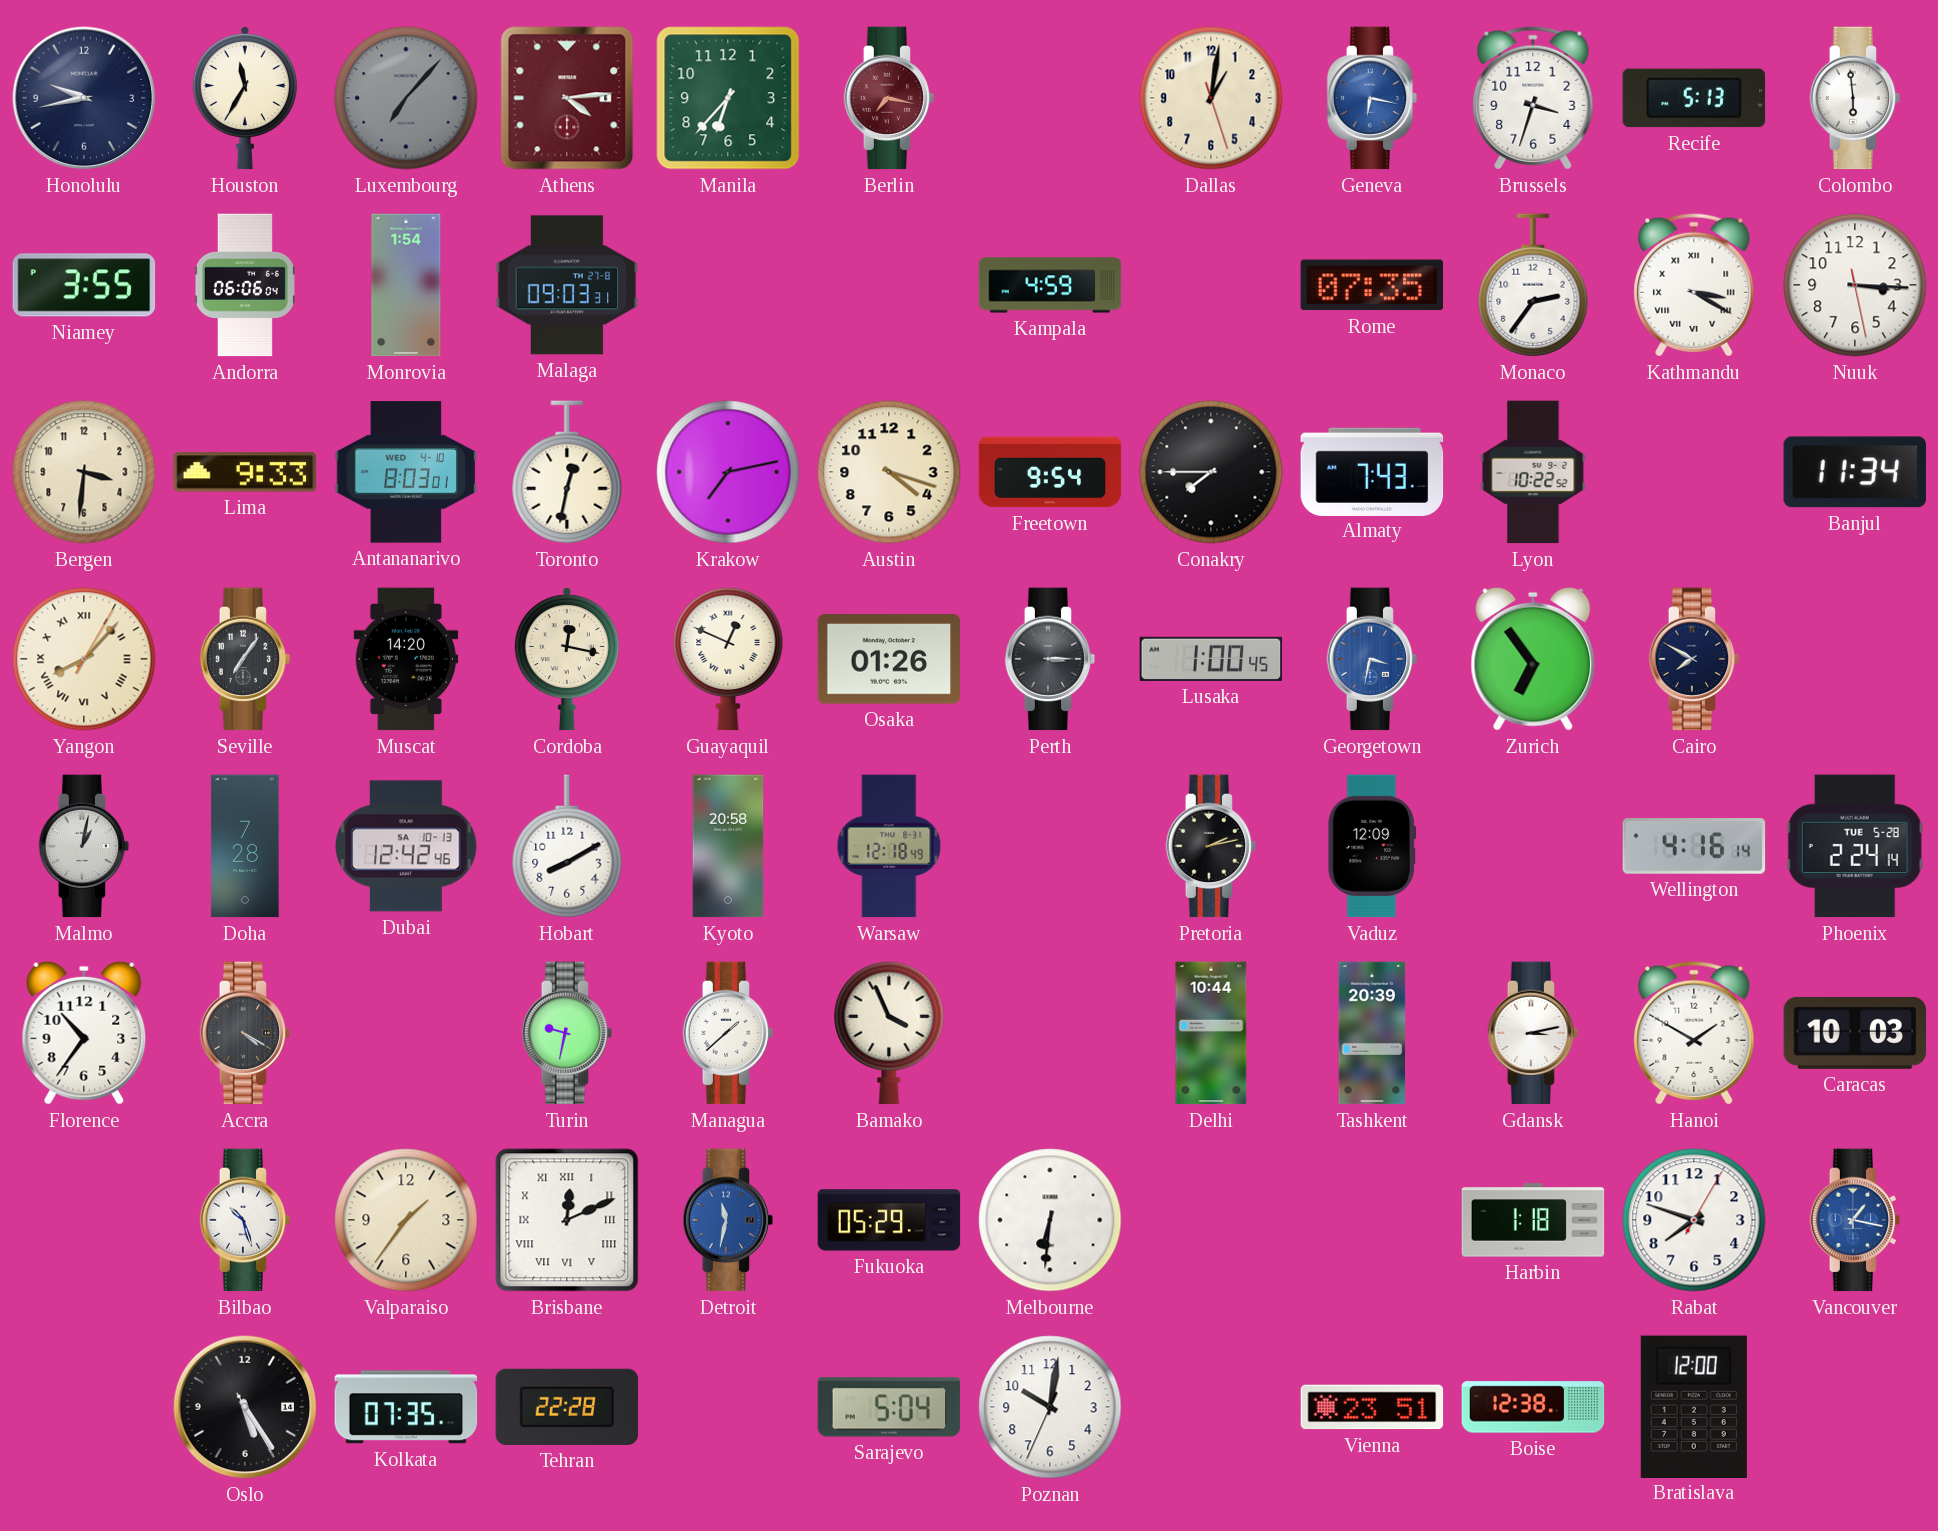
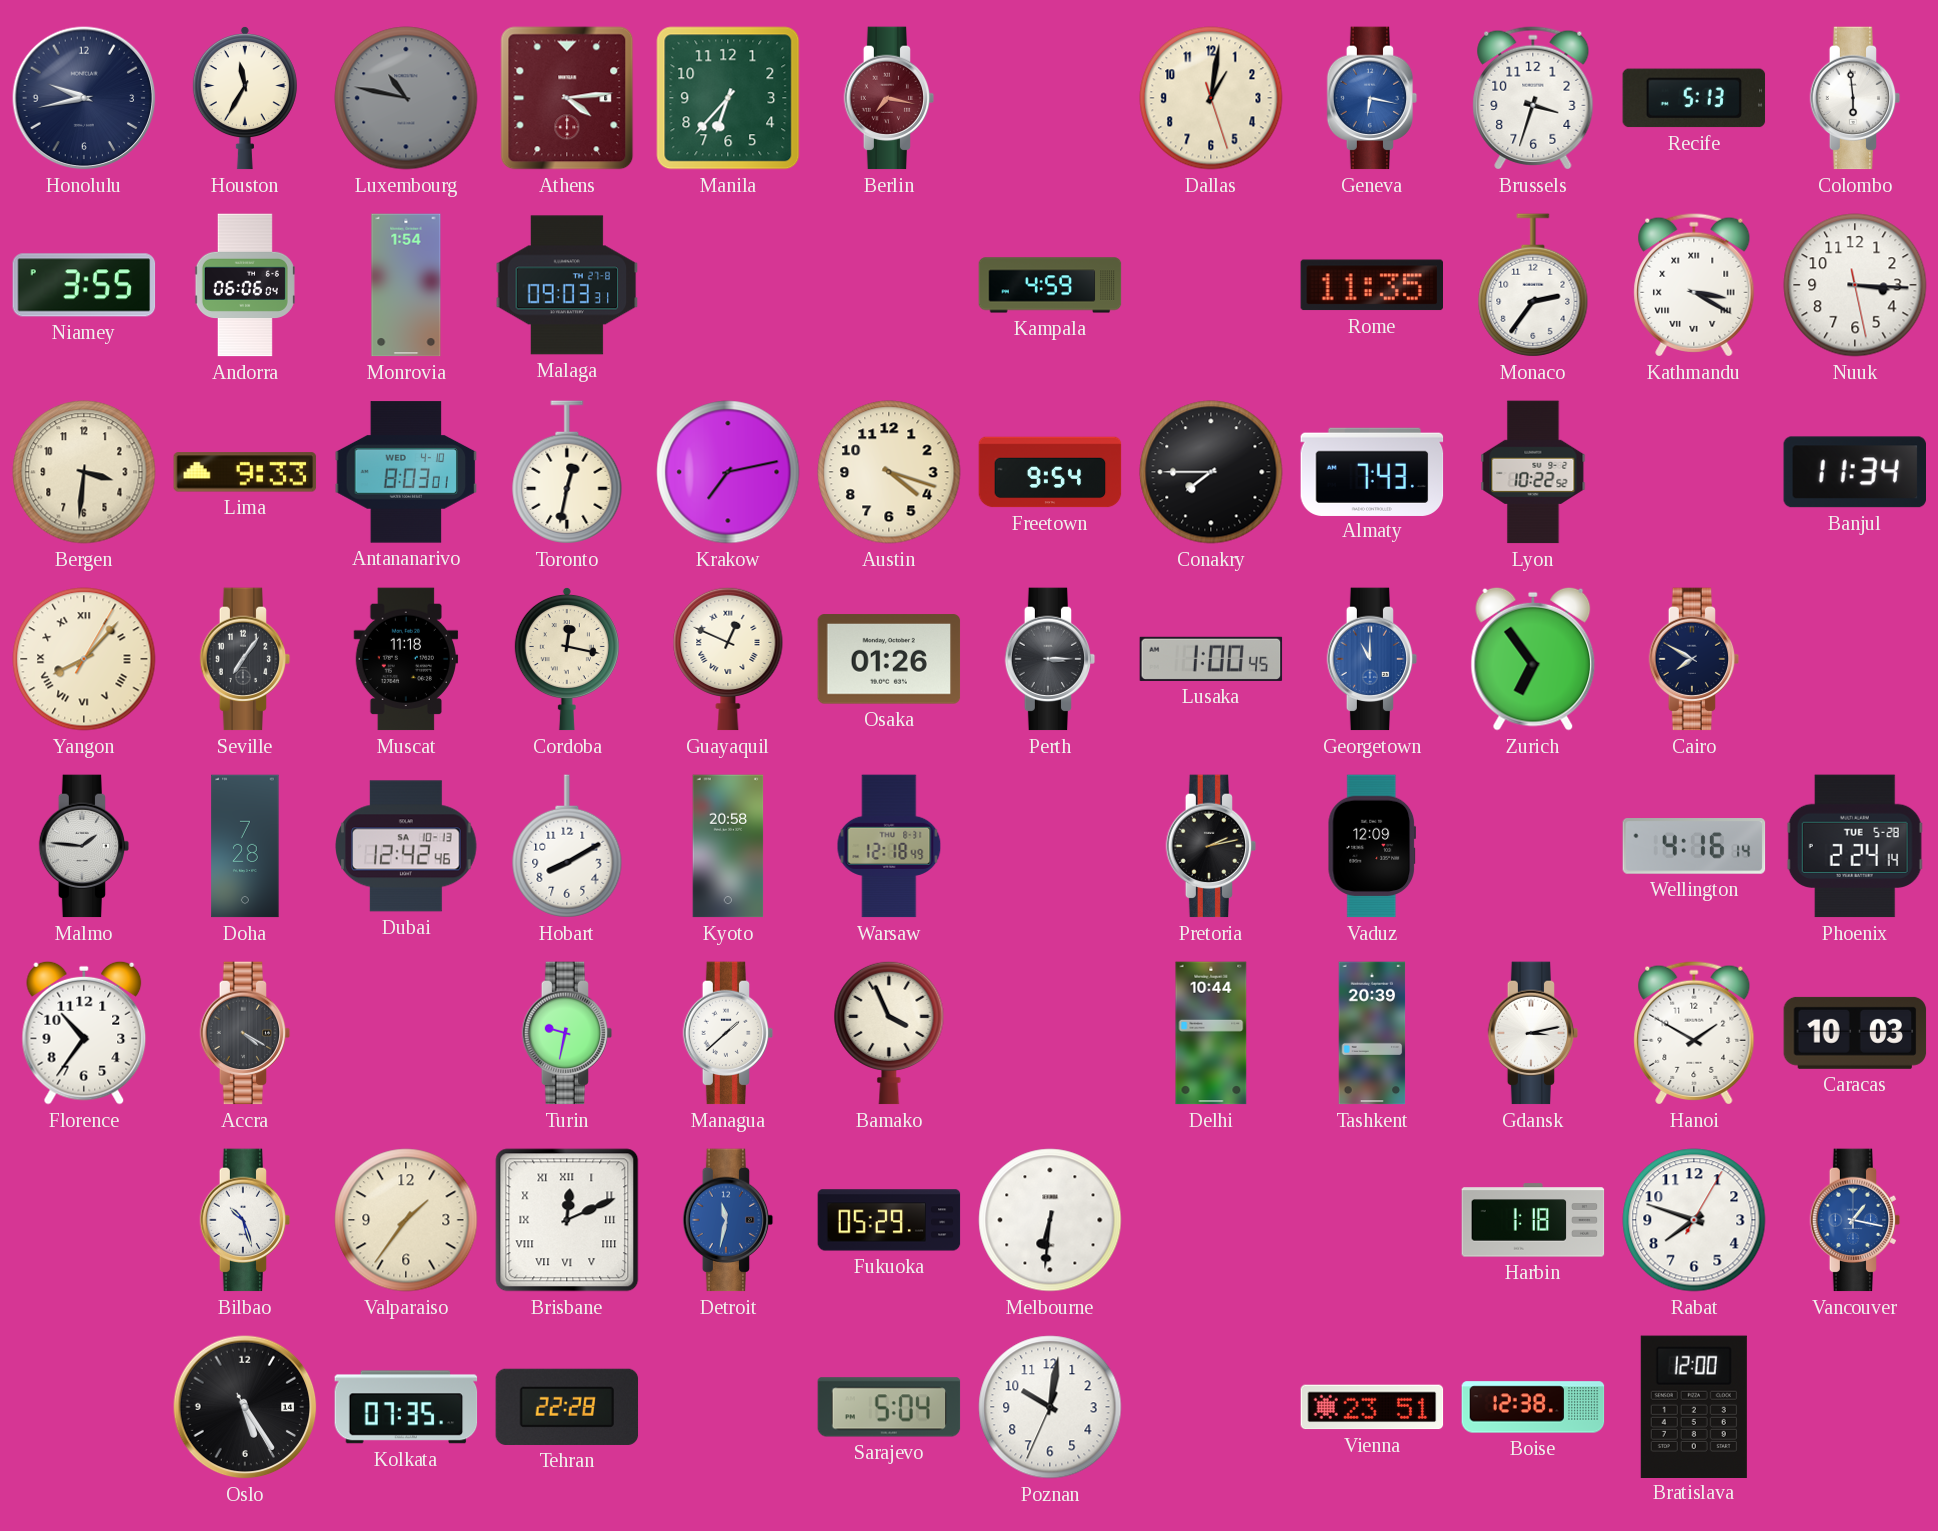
Luxembourg: 7:07 -> 10:47 (406, 98)
Rome: 07:35 -> 11:35 (1372, 285)
Muscat: 14:20 -> 11:18 (406, 659)
Georgetown: 3:32 -> 11:00 (1372, 659)
Malmo: 1:02 -> 1:46 (84, 846)
